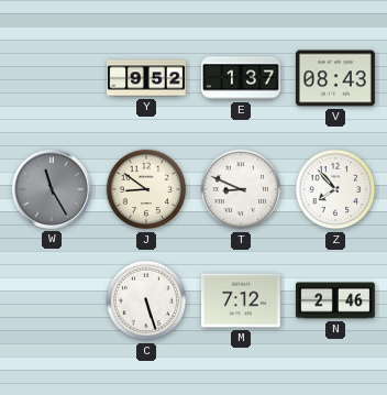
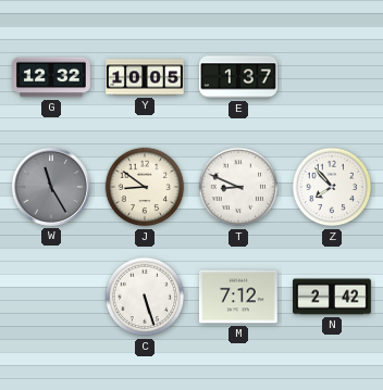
G: none -> 12:32 (52, 77)
Y: 9:52 -> 10:05 (146, 77)
V: 08:43 -> none (335, 78)
N: 2:46 -> 2:42 (333, 297)
